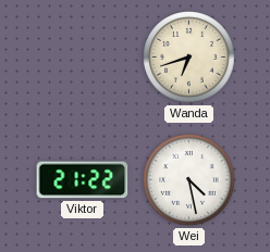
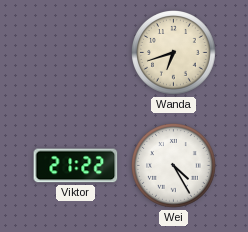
Wei: 4:28 -> 4:25 (174, 166)
